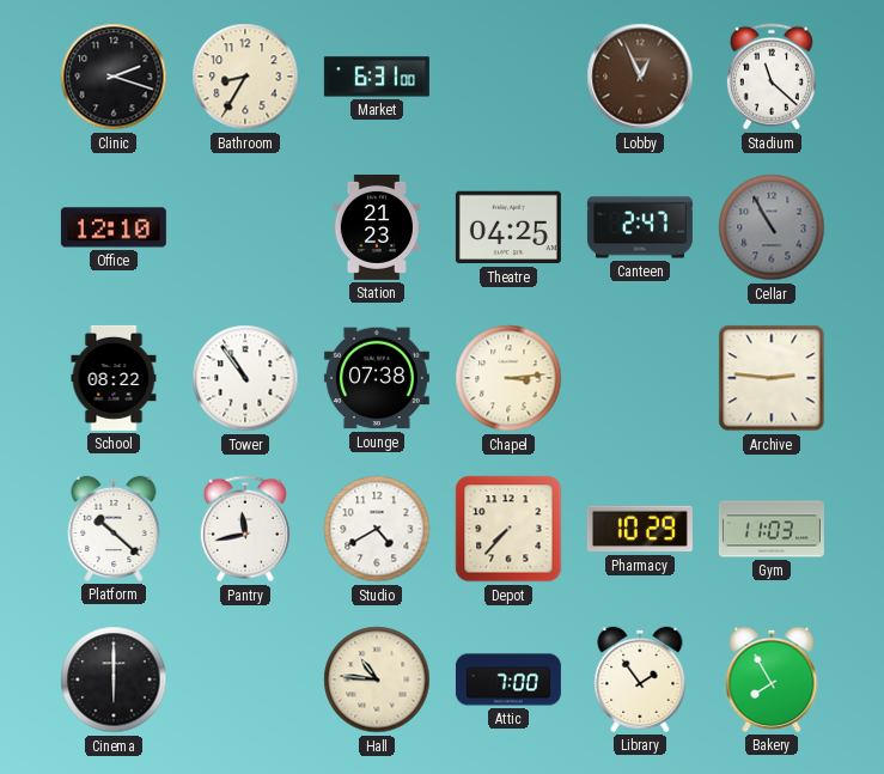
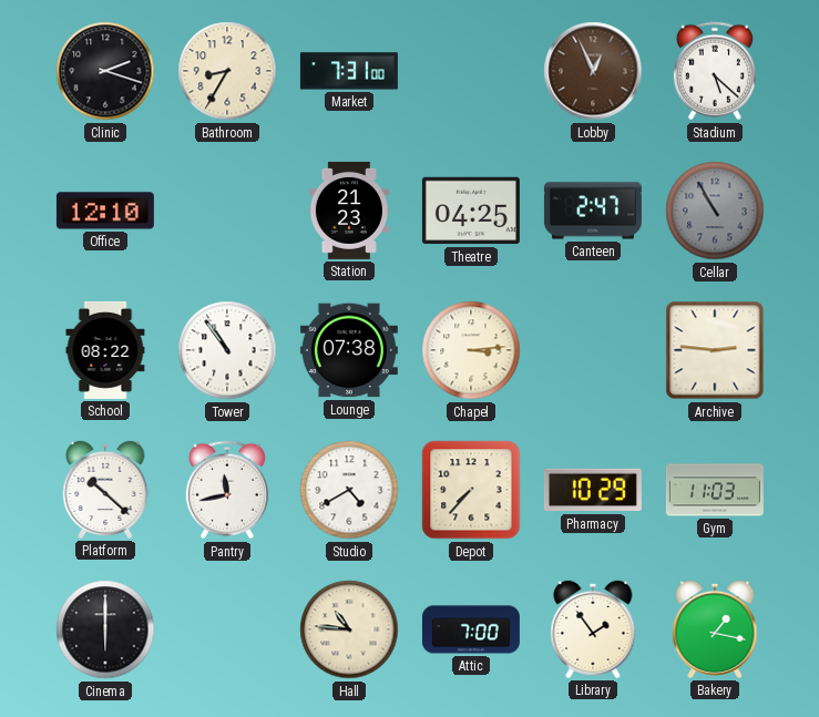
Market: 6:31 -> 7:31 (349, 71)
Stadium: 11:22 -> 5:22 (715, 71)
Bakery: 7:55 -> 1:17 (715, 629)
